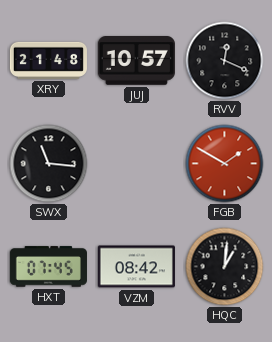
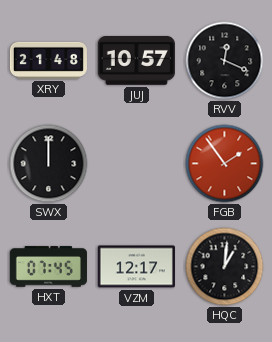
SWX: 11:16 -> 12:00 (49, 164)
FGB: 1:50 -> 1:54 (225, 164)
VZM: 08:42 -> 12:17 (136, 267)
